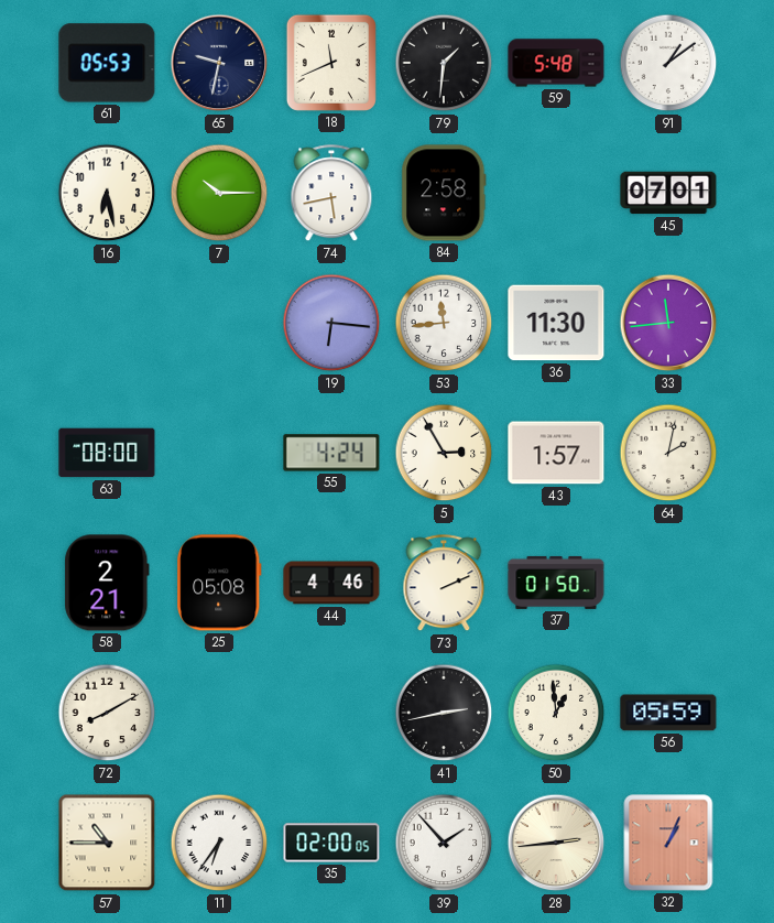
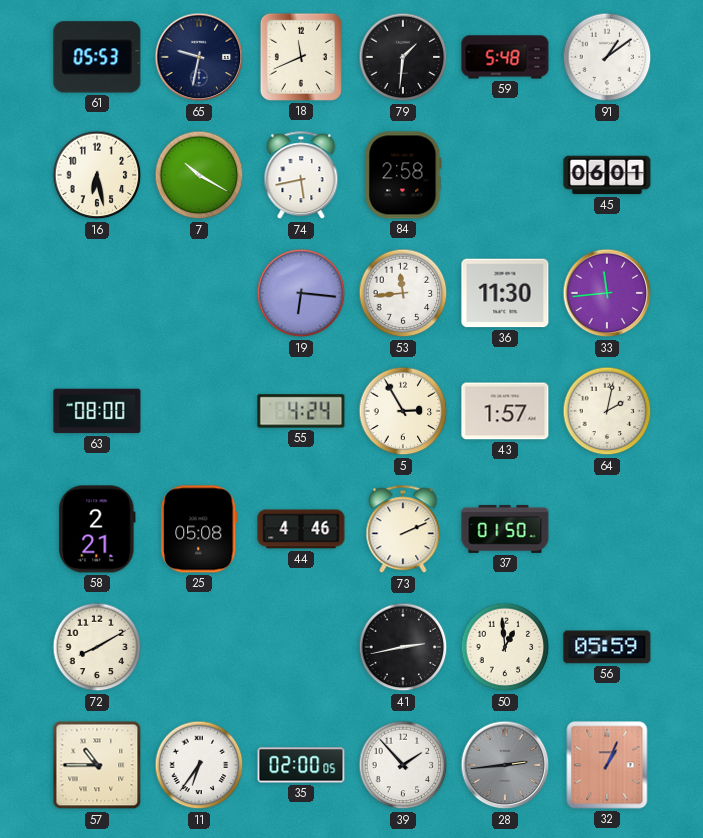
7: 10:15 -> 10:20 (199, 175)
45: 07:01 -> 06:01 (607, 175)
28 dial: cream -> grey (505, 765)
